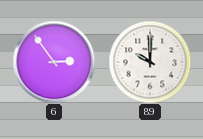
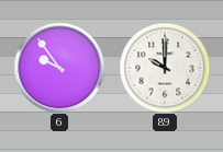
6: 2:54 -> 9:54 (59, 68)
